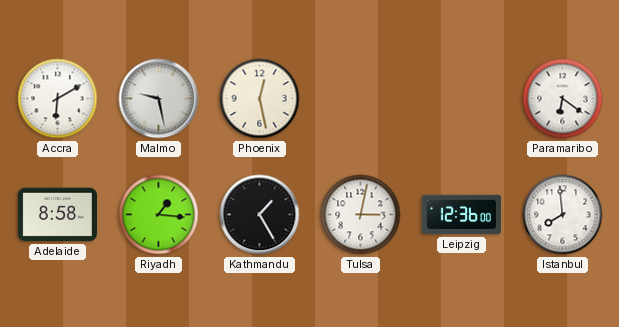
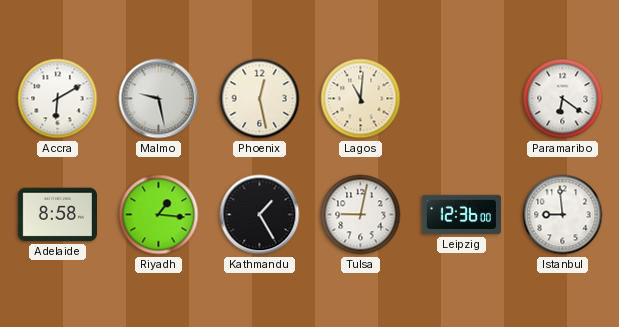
Lagos: none -> 11:01 (361, 99)
Tulsa: 3:02 -> 9:02 (361, 215)
Istanbul: 7:59 -> 8:59 (563, 215)
